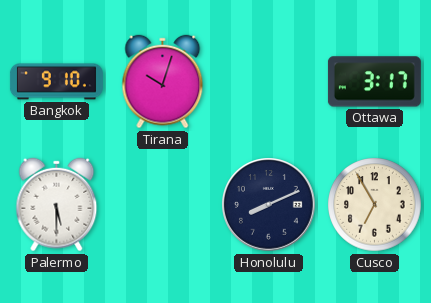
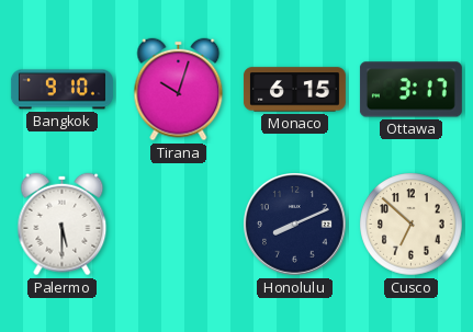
Monaco: none -> 6:15 (294, 90)
Cusco: 6:55 -> 6:52 (412, 225)
